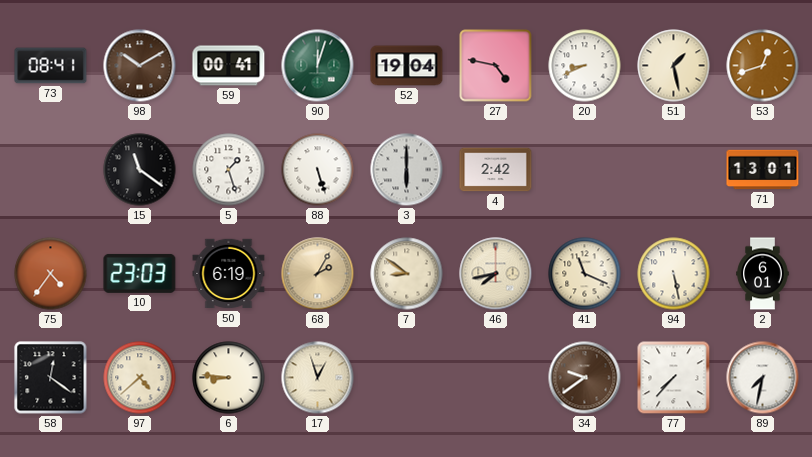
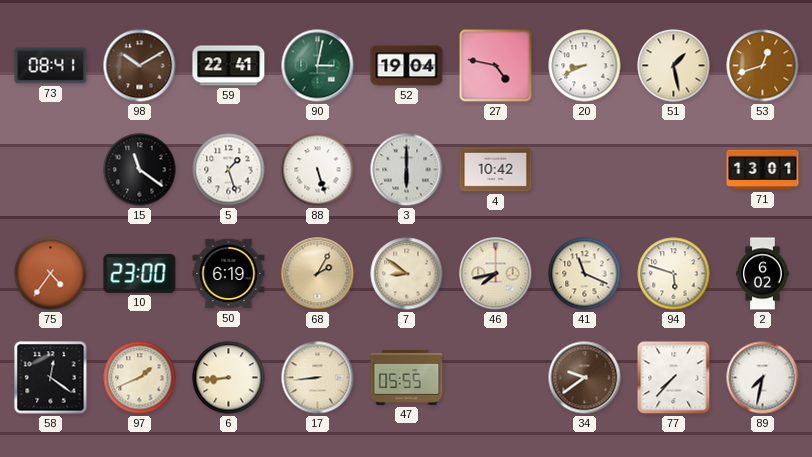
59: 00:41 -> 22:41 (229, 66)
90: 12:03 -> 3:02 (318, 66)
4: 2:42 -> 10:42 (496, 170)
10: 23:03 -> 23:00 (140, 273)
94: 5:28 -> 5:48 (674, 274)
2: 6:01 -> 6:02 (763, 274)
97: 4:38 -> 1:41 (140, 378)
6: 8:46 -> 8:44 (229, 378)
17: 12:57 -> 8:44 (318, 378)
47: none -> 05:55 (407, 377)
